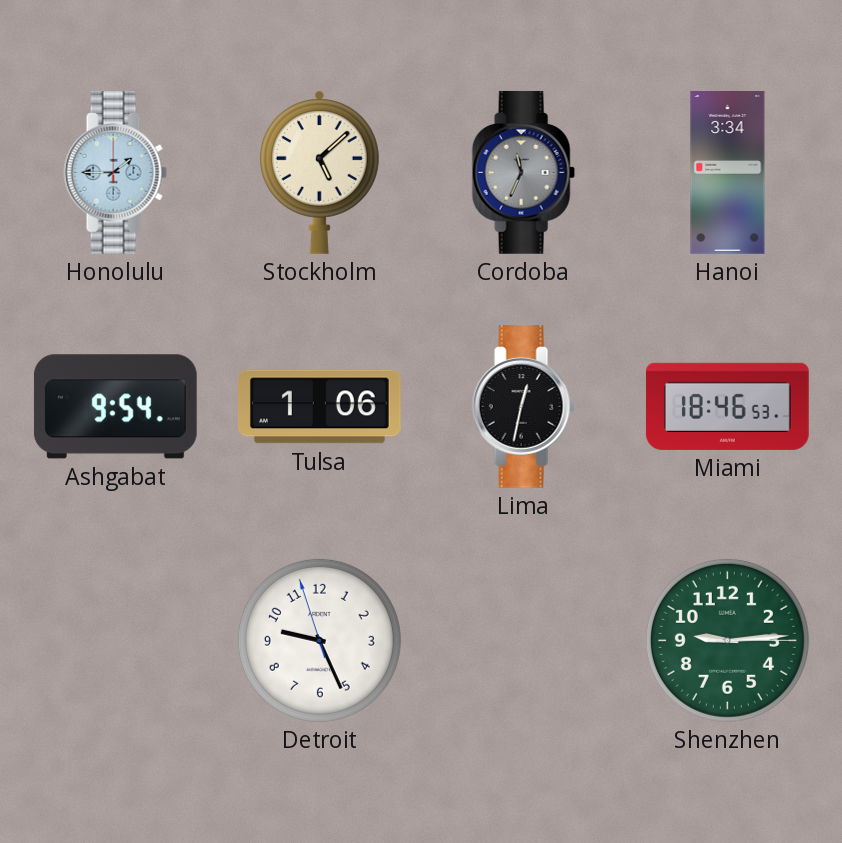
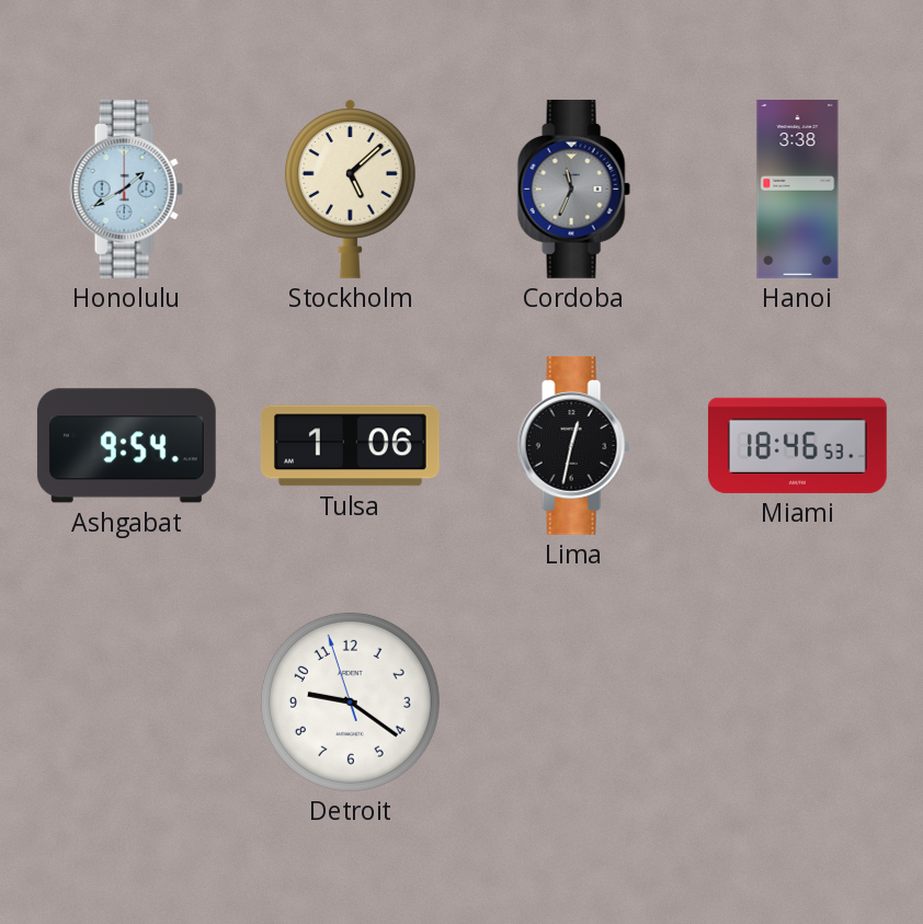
Honolulu: 1:45 -> 1:40 (126, 189)
Hanoi: 3:34 -> 3:38 (798, 190)
Detroit: 9:25 -> 9:20 (350, 701)
Shenzhen: 9:14 -> none (727, 640)
